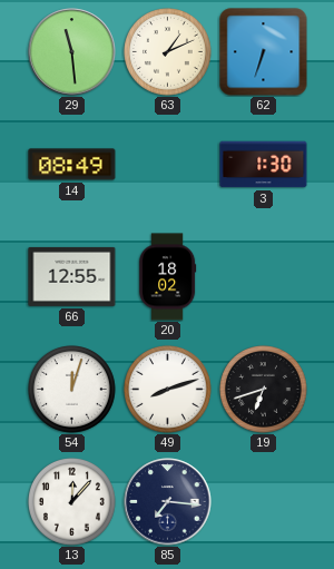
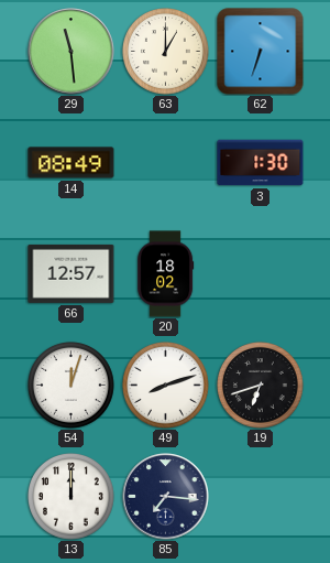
63: 1:11 -> 1:00 (166, 52)
66: 12:55 -> 12:57 (71, 273)
13: 12:07 -> 12:00 (71, 497)
